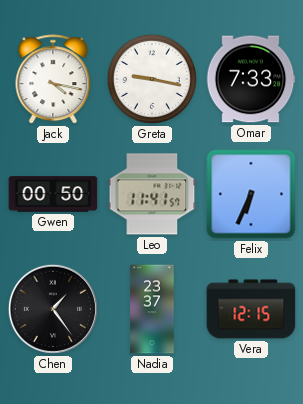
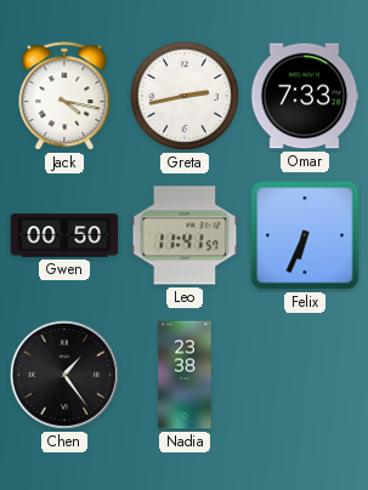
Greta: 9:17 -> 2:43 (185, 96)
Nadia: 23:37 -> 23:38 (185, 375)
Vera: 12:15 -> none (251, 309)
